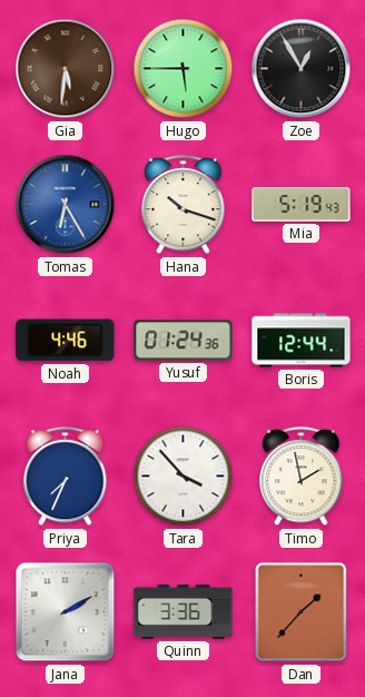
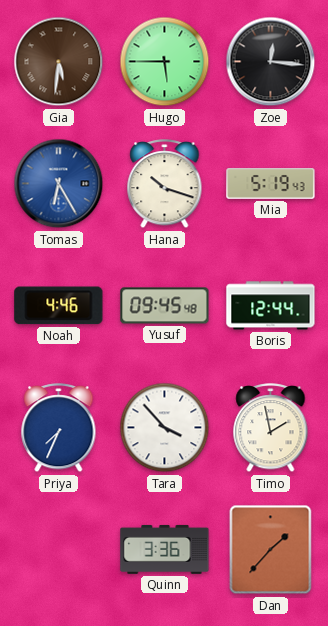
Zoe: 12:55 -> 12:16 (271, 62)
Yusuf: 01:24 -> 09:45 (165, 306)
Jana: 2:10 -> none (66, 612)
